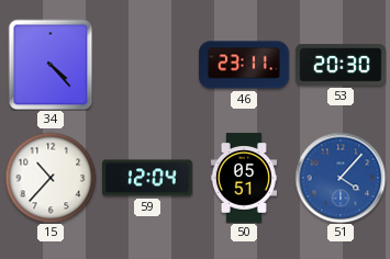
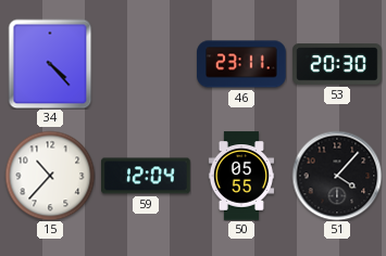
50: 05:51 -> 05:55 (241, 176)
51 dial: blue -> black (337, 176)
